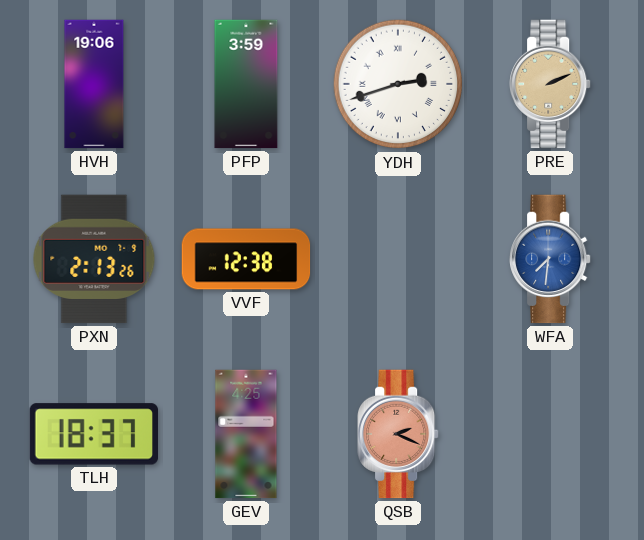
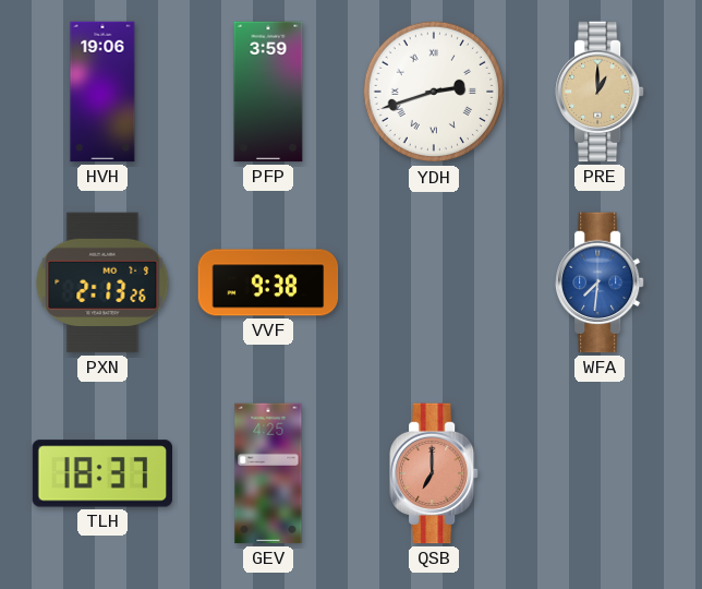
PRE: 2:11 -> 1:00 (601, 92)
VVF: 12:38 -> 9:38 (268, 283)
QSB: 2:19 -> 7:00 (435, 473)
